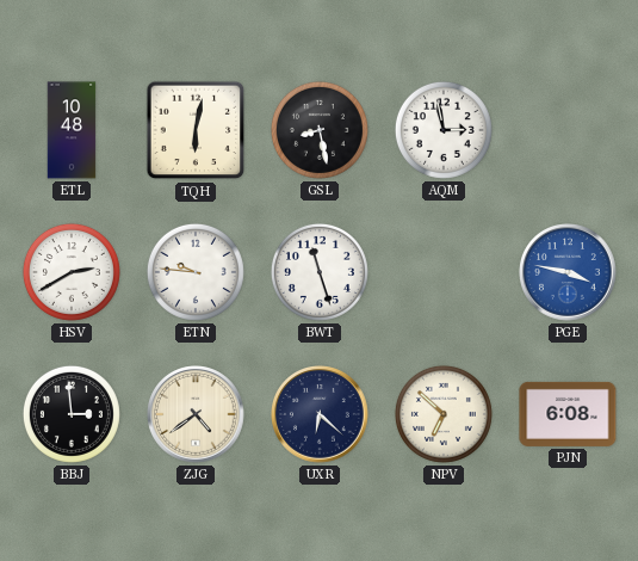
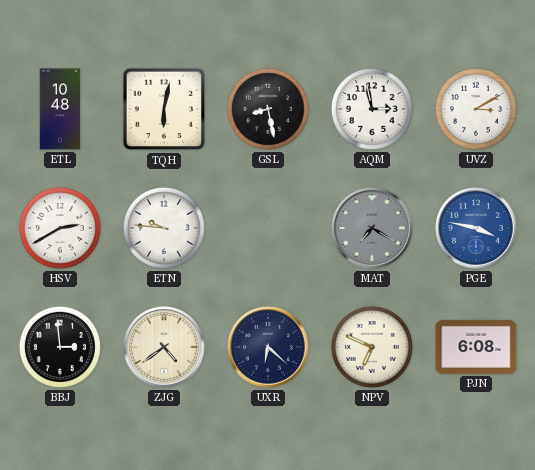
UVZ: none -> 3:10 (476, 109)
BWT: 11:27 -> none (320, 272)
MAT: none -> 7:20 (372, 228)
NPV: 6:52 -> 6:49 (372, 347)
